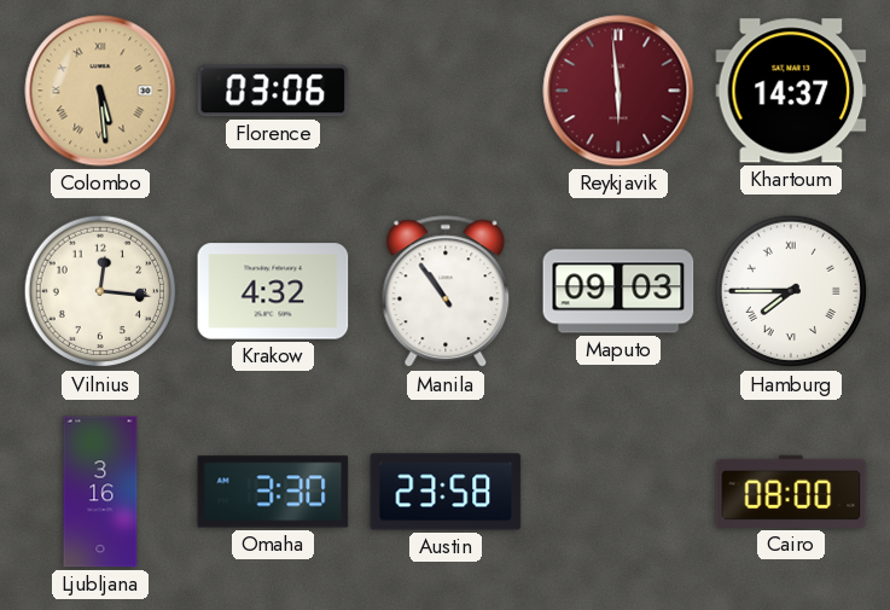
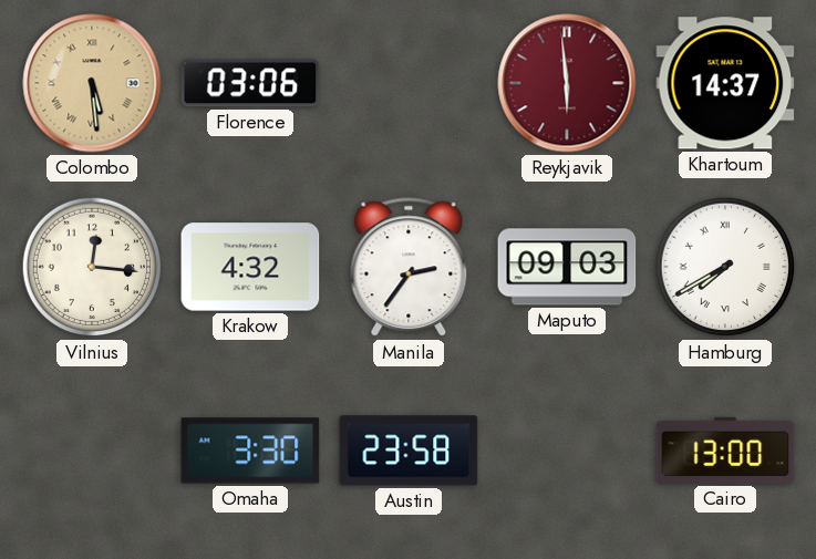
Manila: 10:54 -> 2:36 (409, 268)
Hamburg: 7:45 -> 7:40 (725, 267)
Ljubljana: 3:16 -> none (100, 492)
Cairo: 08:00 -> 13:00 (725, 451)
